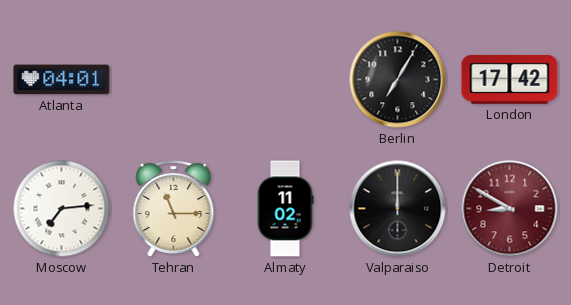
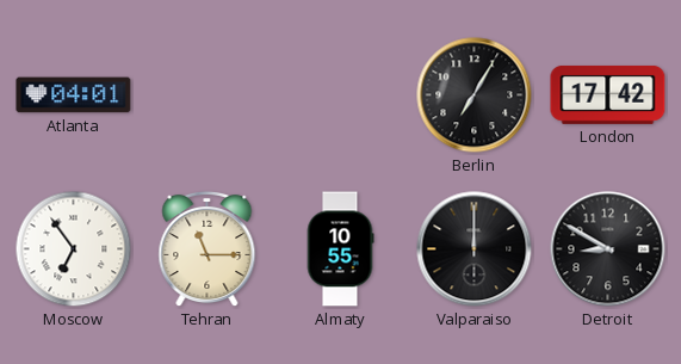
Moscow: 7:14 -> 6:54 (74, 249)
Almaty: 11:02 -> 10:55 (340, 249)
Detroit dial: burgundy -> black (608, 249)
